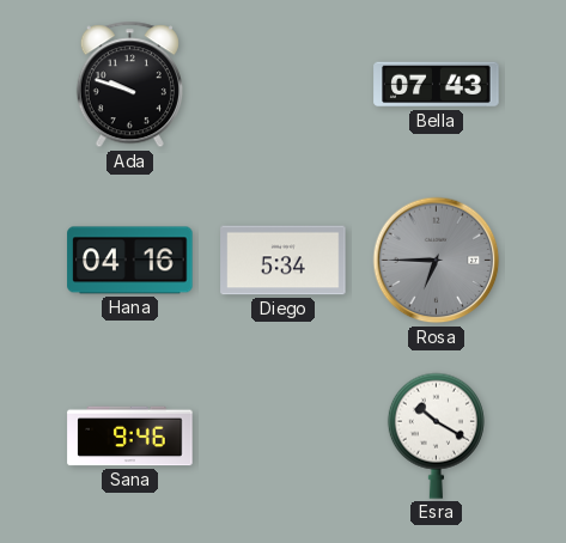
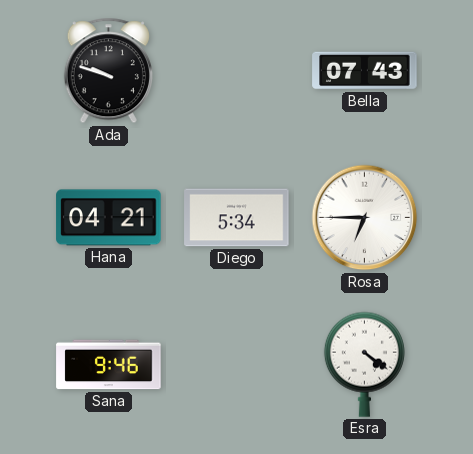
Hana: 04:16 -> 04:21 (109, 218)
Rosa dial: grey -> white (365, 218)
Esra: 10:20 -> 4:21 (364, 364)
